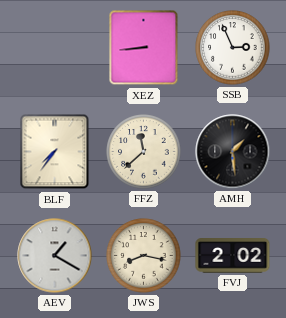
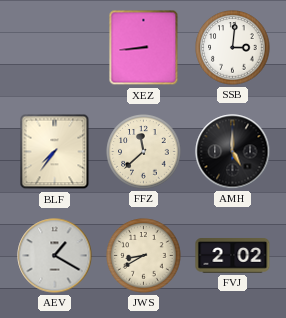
SSB: 2:56 -> 3:01 (233, 48)
AMH: 1:29 -> 5:00 (233, 152)
JWS: 8:17 -> 8:40 (144, 256)
